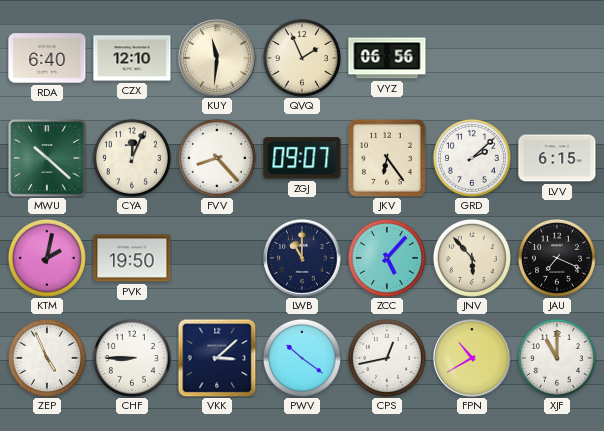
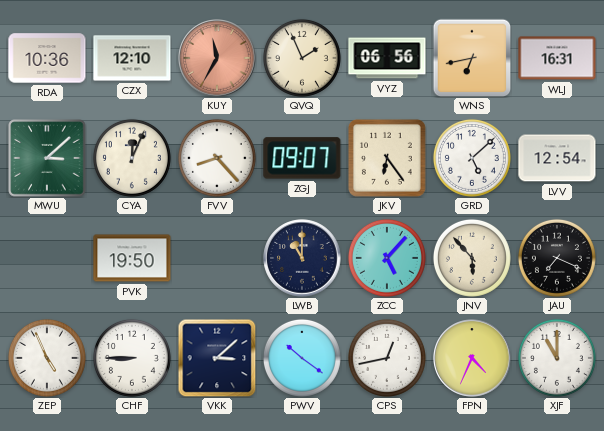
RDA: 6:40 -> 10:36 (47, 58)
KUY: 11:31 -> 11:35 (217, 58)
KUY dial: cream -> salmon (217, 58)
WNS: none -> 6:43 (472, 58)
WLJ: none -> 16:31 (557, 58)
MWU: 10:22 -> 3:08 (47, 158)
GRD: 2:08 -> 5:08 (472, 158)
LVV: 6:15 -> 12:54 (557, 158)
KTM: 2:02 -> none (47, 258)
FPN: 10:40 -> 4:34 (472, 358)
